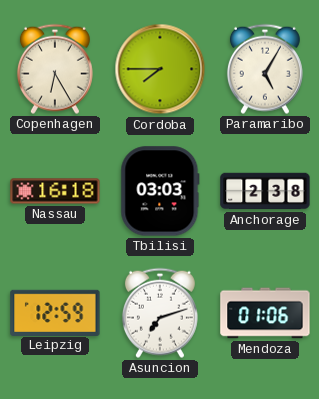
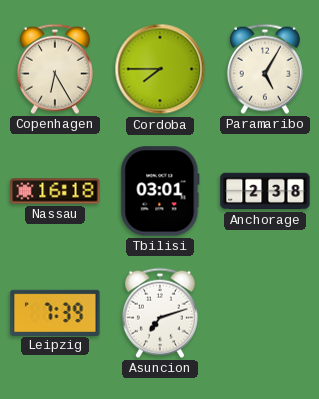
Tbilisi: 03:03 -> 03:01 (160, 191)
Leipzig: 12:59 -> 7:39 (55, 312)
Mendoza: 01:06 -> none (265, 313)
